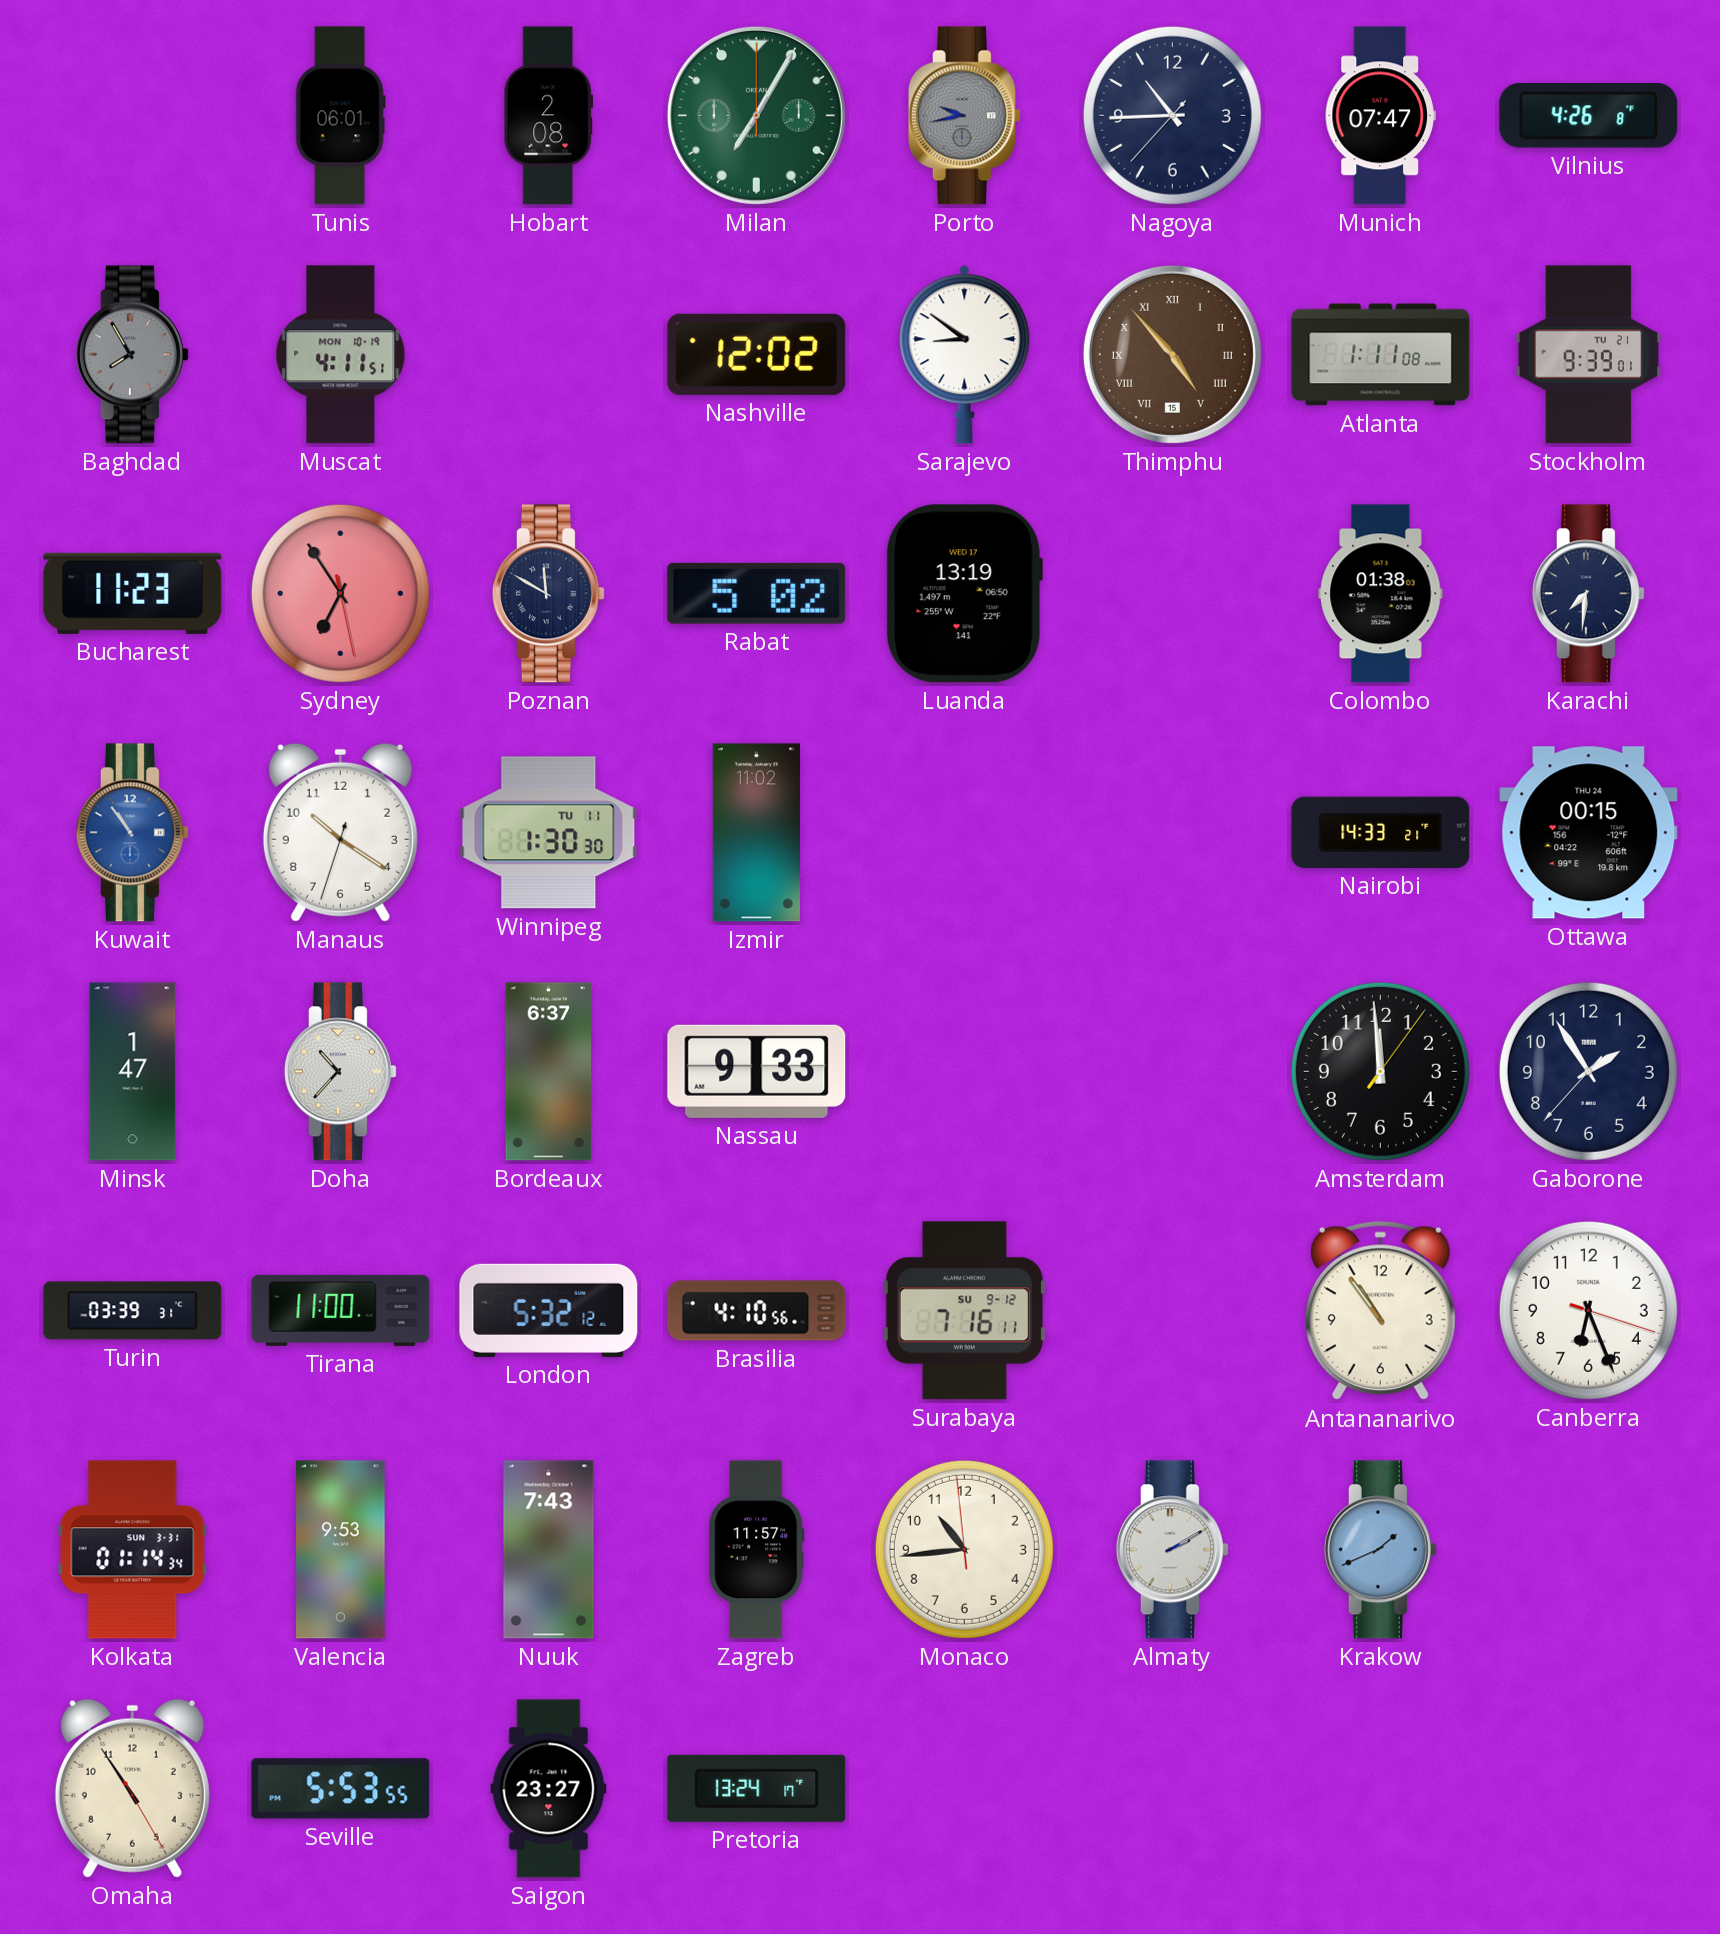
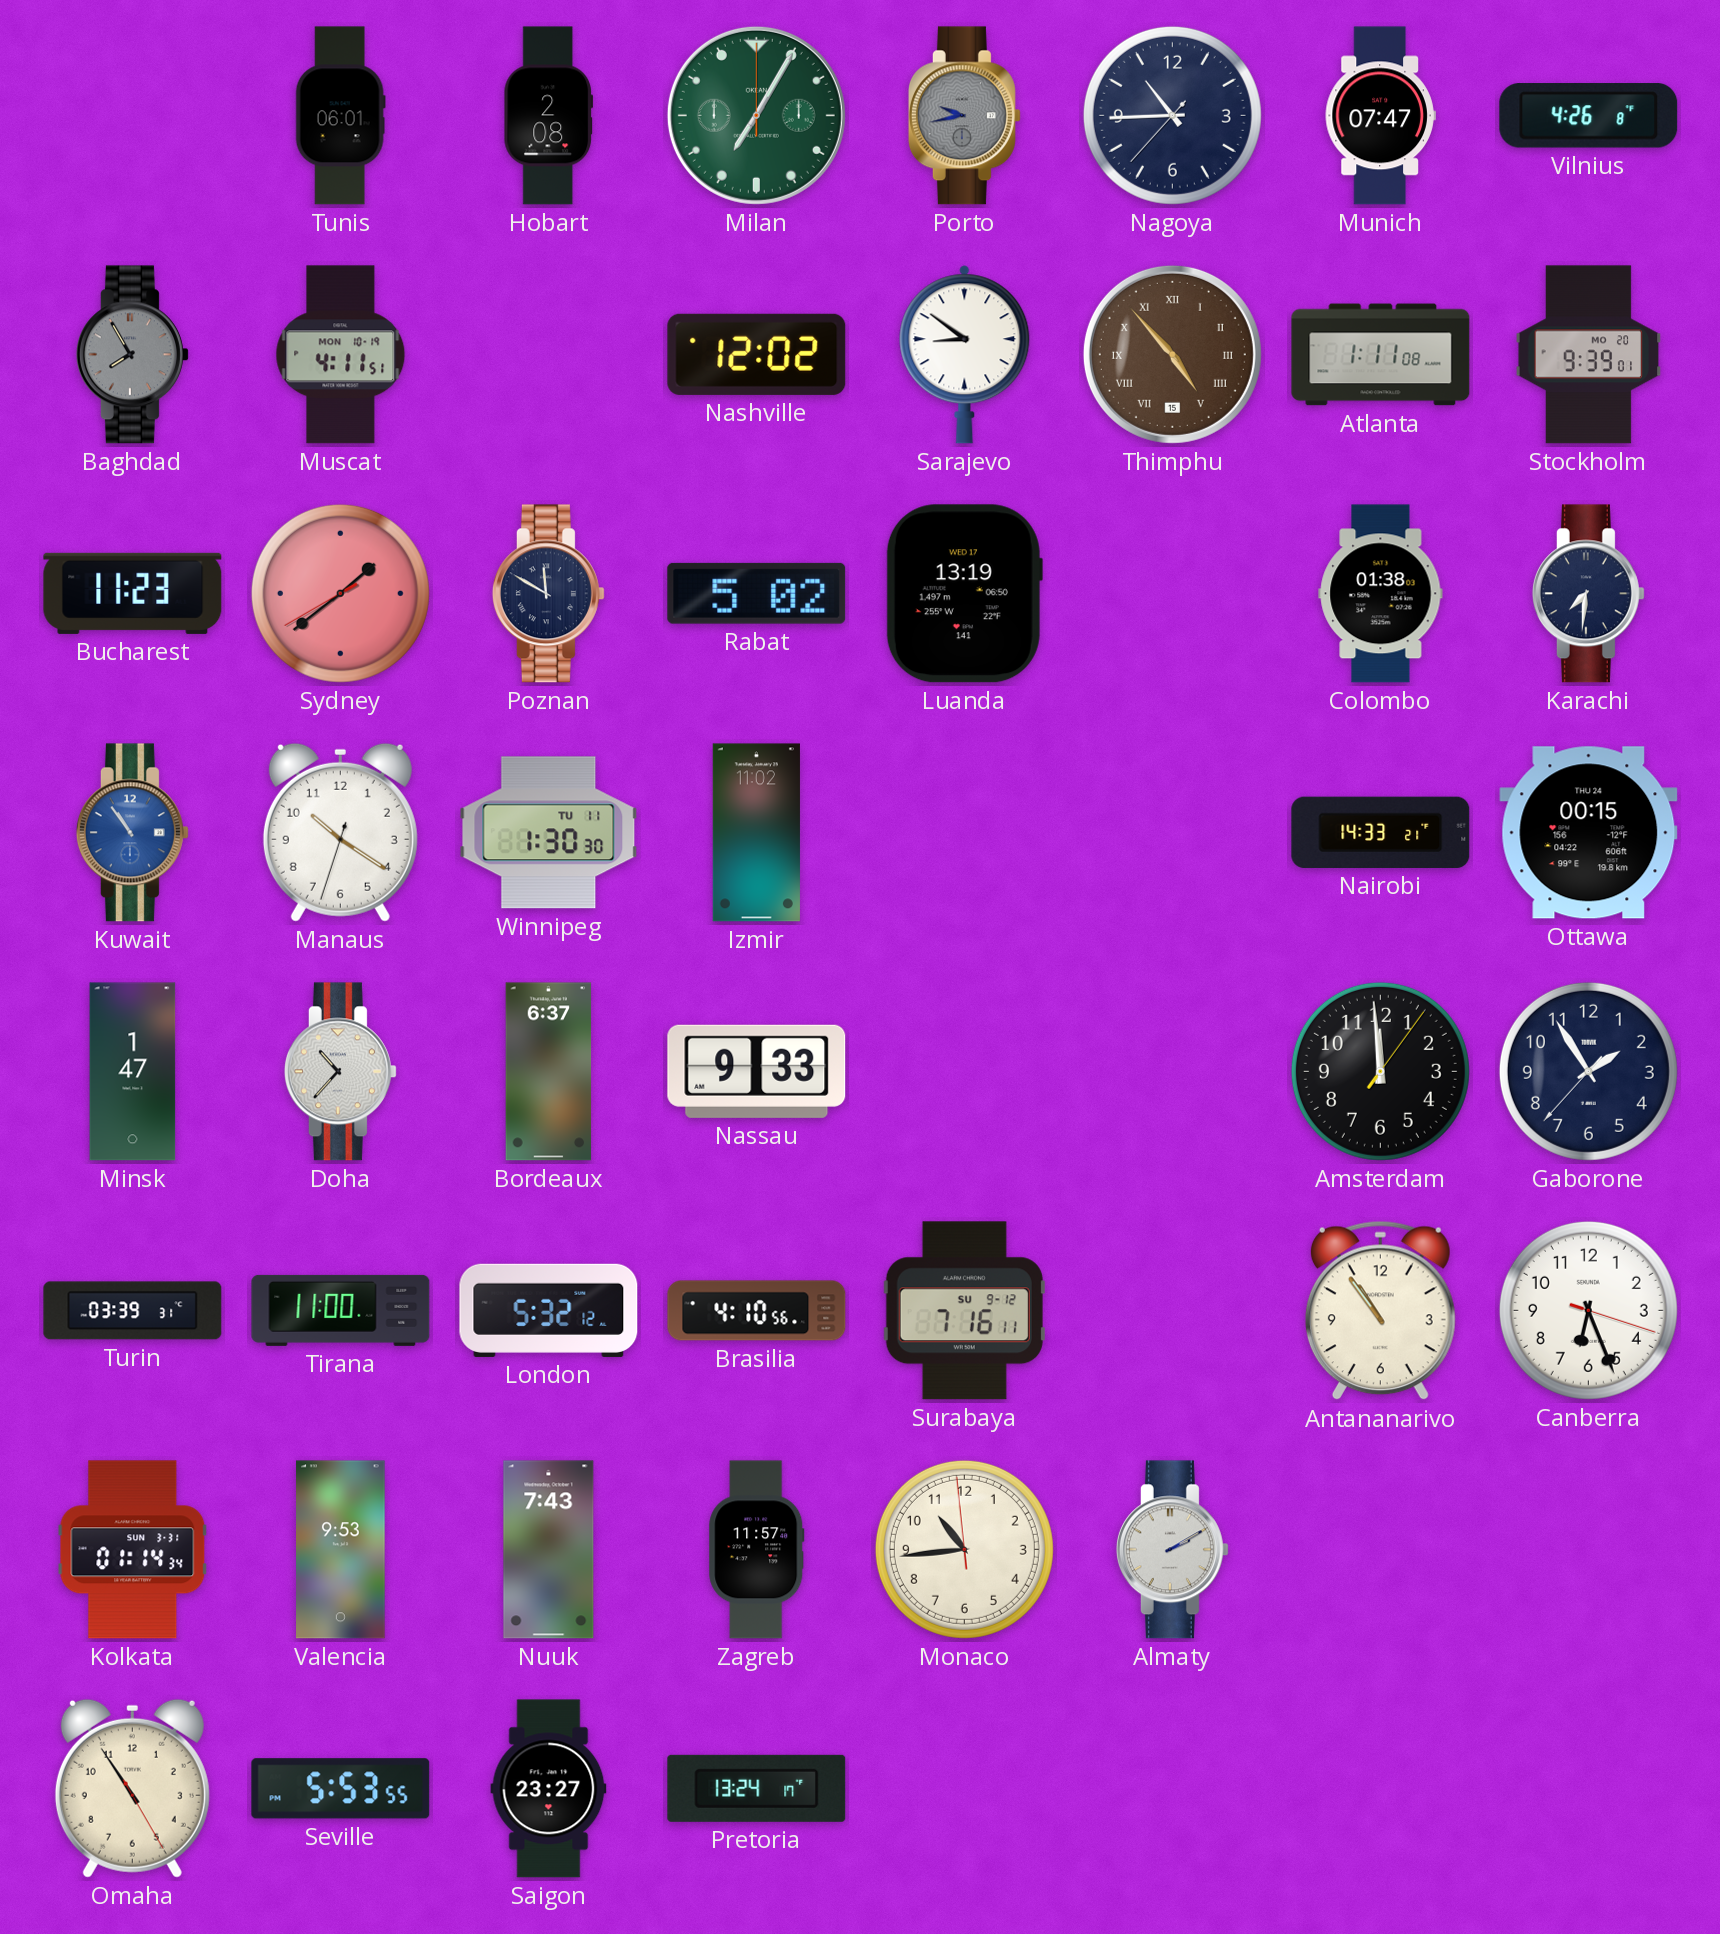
Stockholm date: TU 21 -> MO 20 (1589, 355)
Sydney: 6:54 -> 1:38 (340, 593)
Krakow: 1:41 -> none (1380, 1550)
